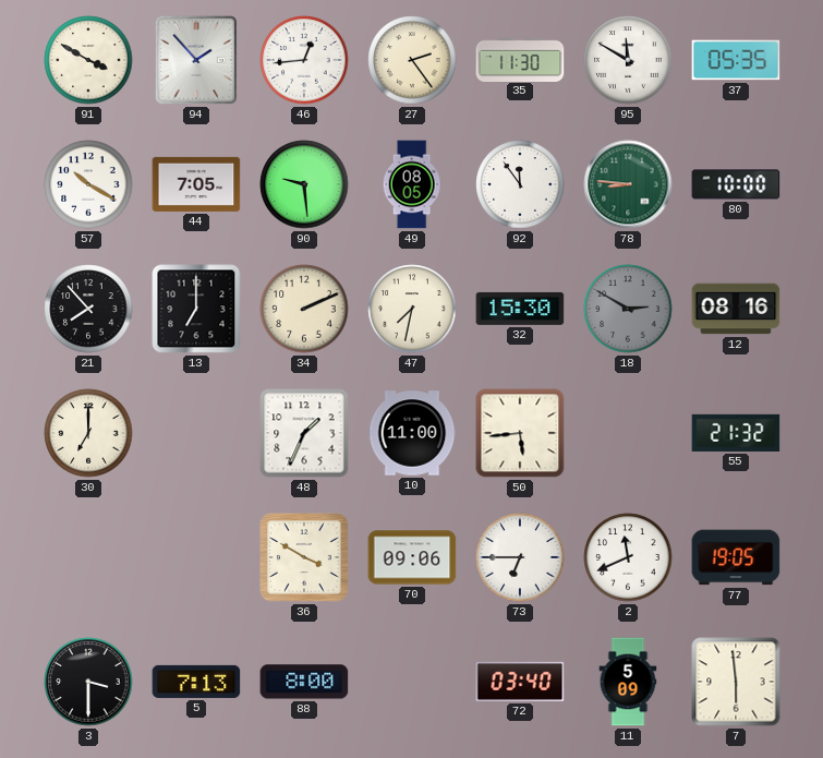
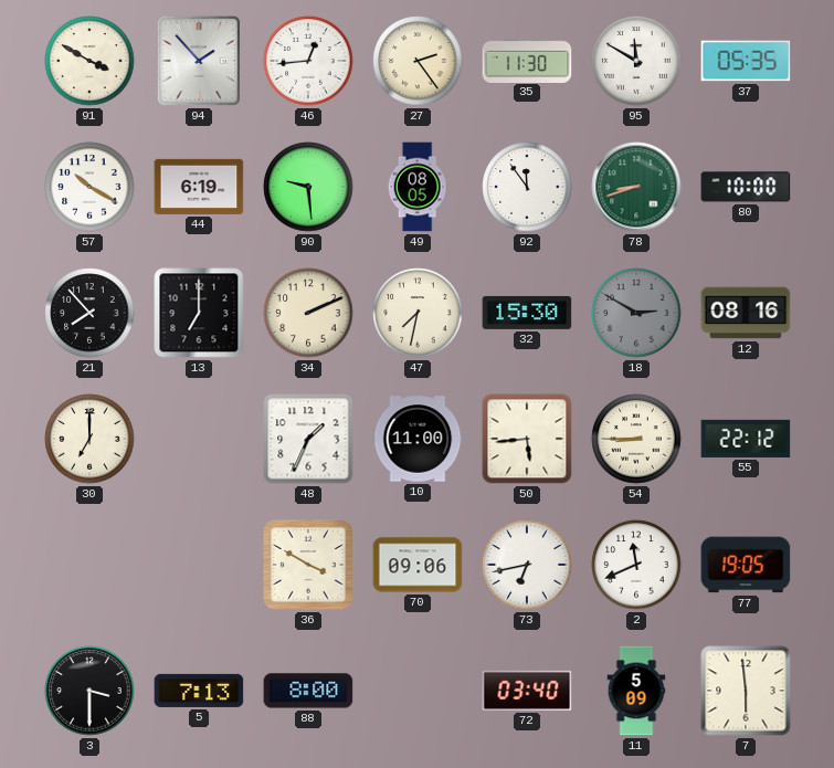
44: 7:05 -> 6:19 (199, 187)
78: 8:46 -> 8:42 (636, 187)
54: none -> 8:45 (636, 439)
55: 21:32 -> 22:12 (746, 439)
73: 6:45 -> 6:43 (527, 565)
